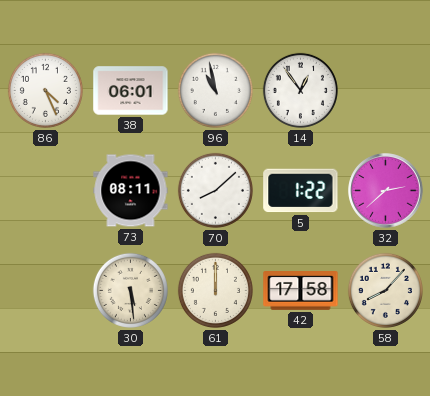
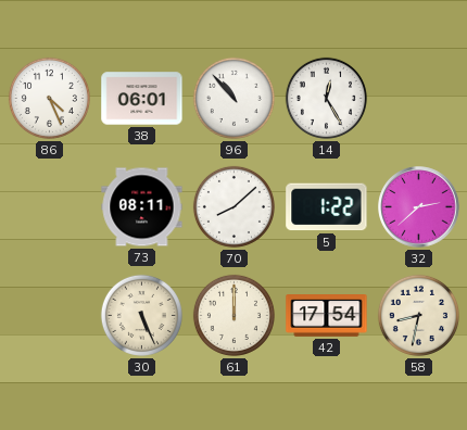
96: 10:58 -> 10:53 (233, 98)
14: 12:54 -> 12:25 (326, 98)
30: 5:29 -> 5:26 (141, 315)
42: 17:58 -> 17:54 (327, 316)
58: 8:07 -> 8:32 (418, 315)
